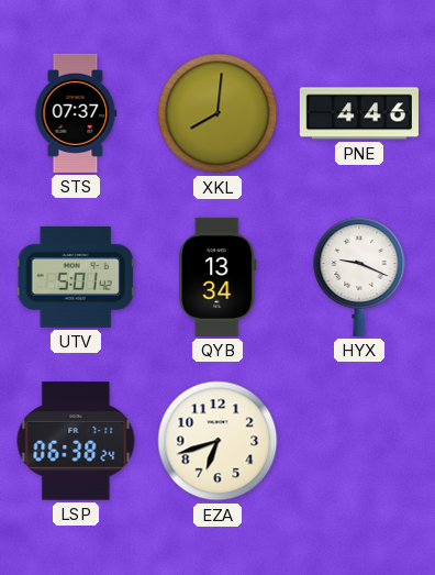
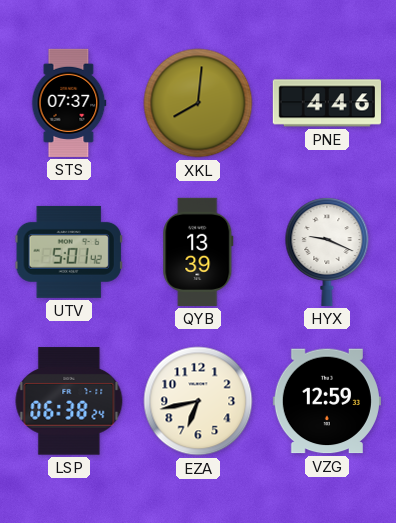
QYB: 13:34 -> 13:39 (198, 252)
EZA: 6:42 -> 6:43 (198, 401)
VZG: none -> 12:59 (327, 401)
